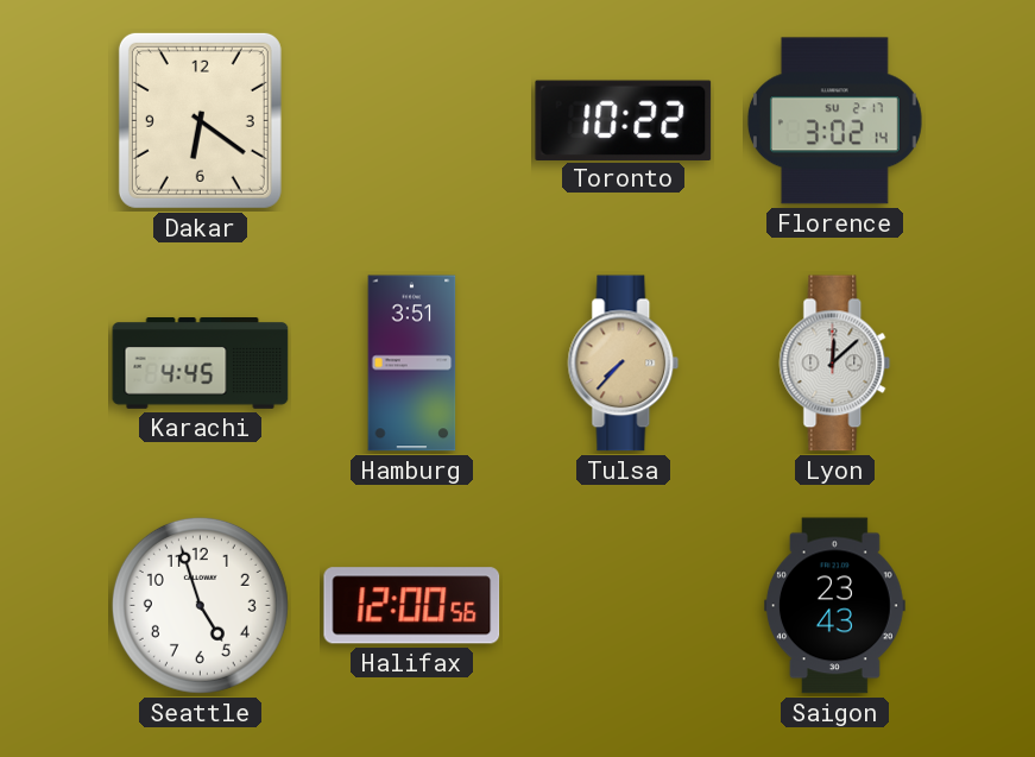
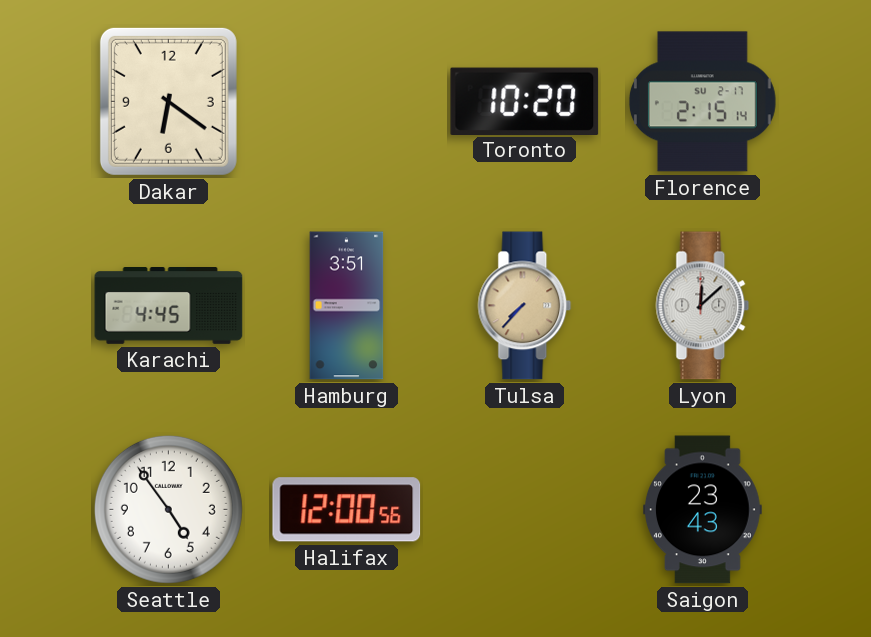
Toronto: 10:22 -> 10:20 (525, 101)
Florence: 3:02 -> 2:15 (702, 102)
Seattle: 4:57 -> 4:54 (168, 509)
